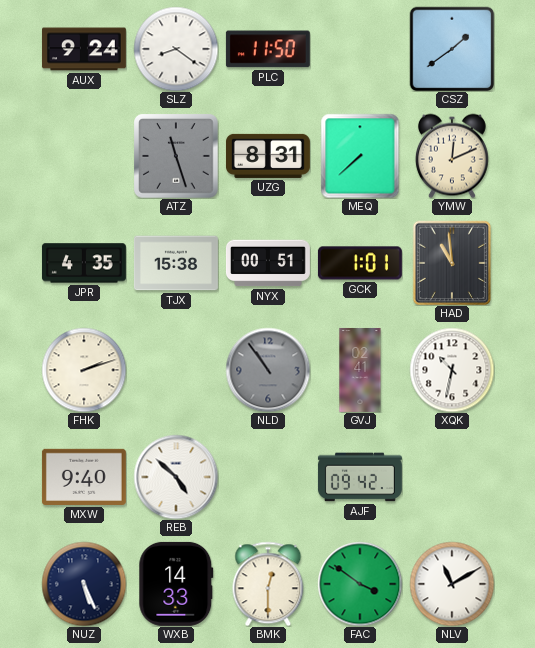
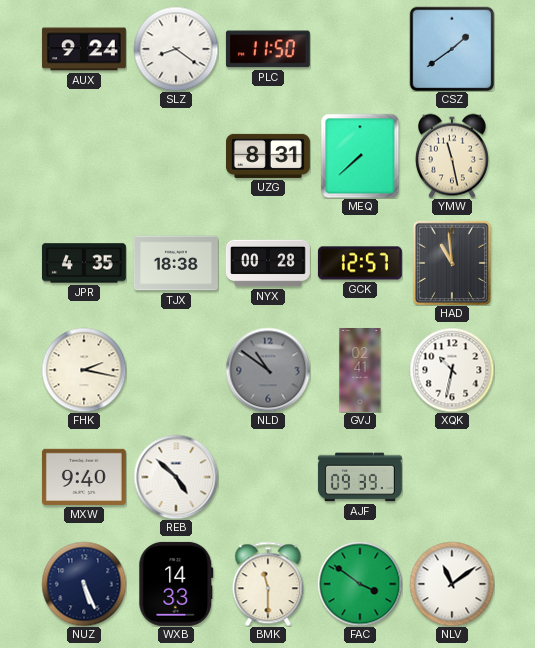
ATZ: 11:27 -> none (176, 156)
YMW: 12:11 -> 11:28 (452, 156)
TJX: 15:38 -> 18:38 (176, 263)
NYX: 00:51 -> 00:28 (268, 263)
GCK: 1:01 -> 12:57 (360, 263)
FHK: 2:12 -> 2:17 (84, 370)
NLD: 10:54 -> 10:51 (268, 370)
AJF: 09:42 -> 09:39 (360, 477)
BMK: 12:30 -> 11:30 (268, 584)
NLV: 11:10 -> 11:09 (452, 584)
